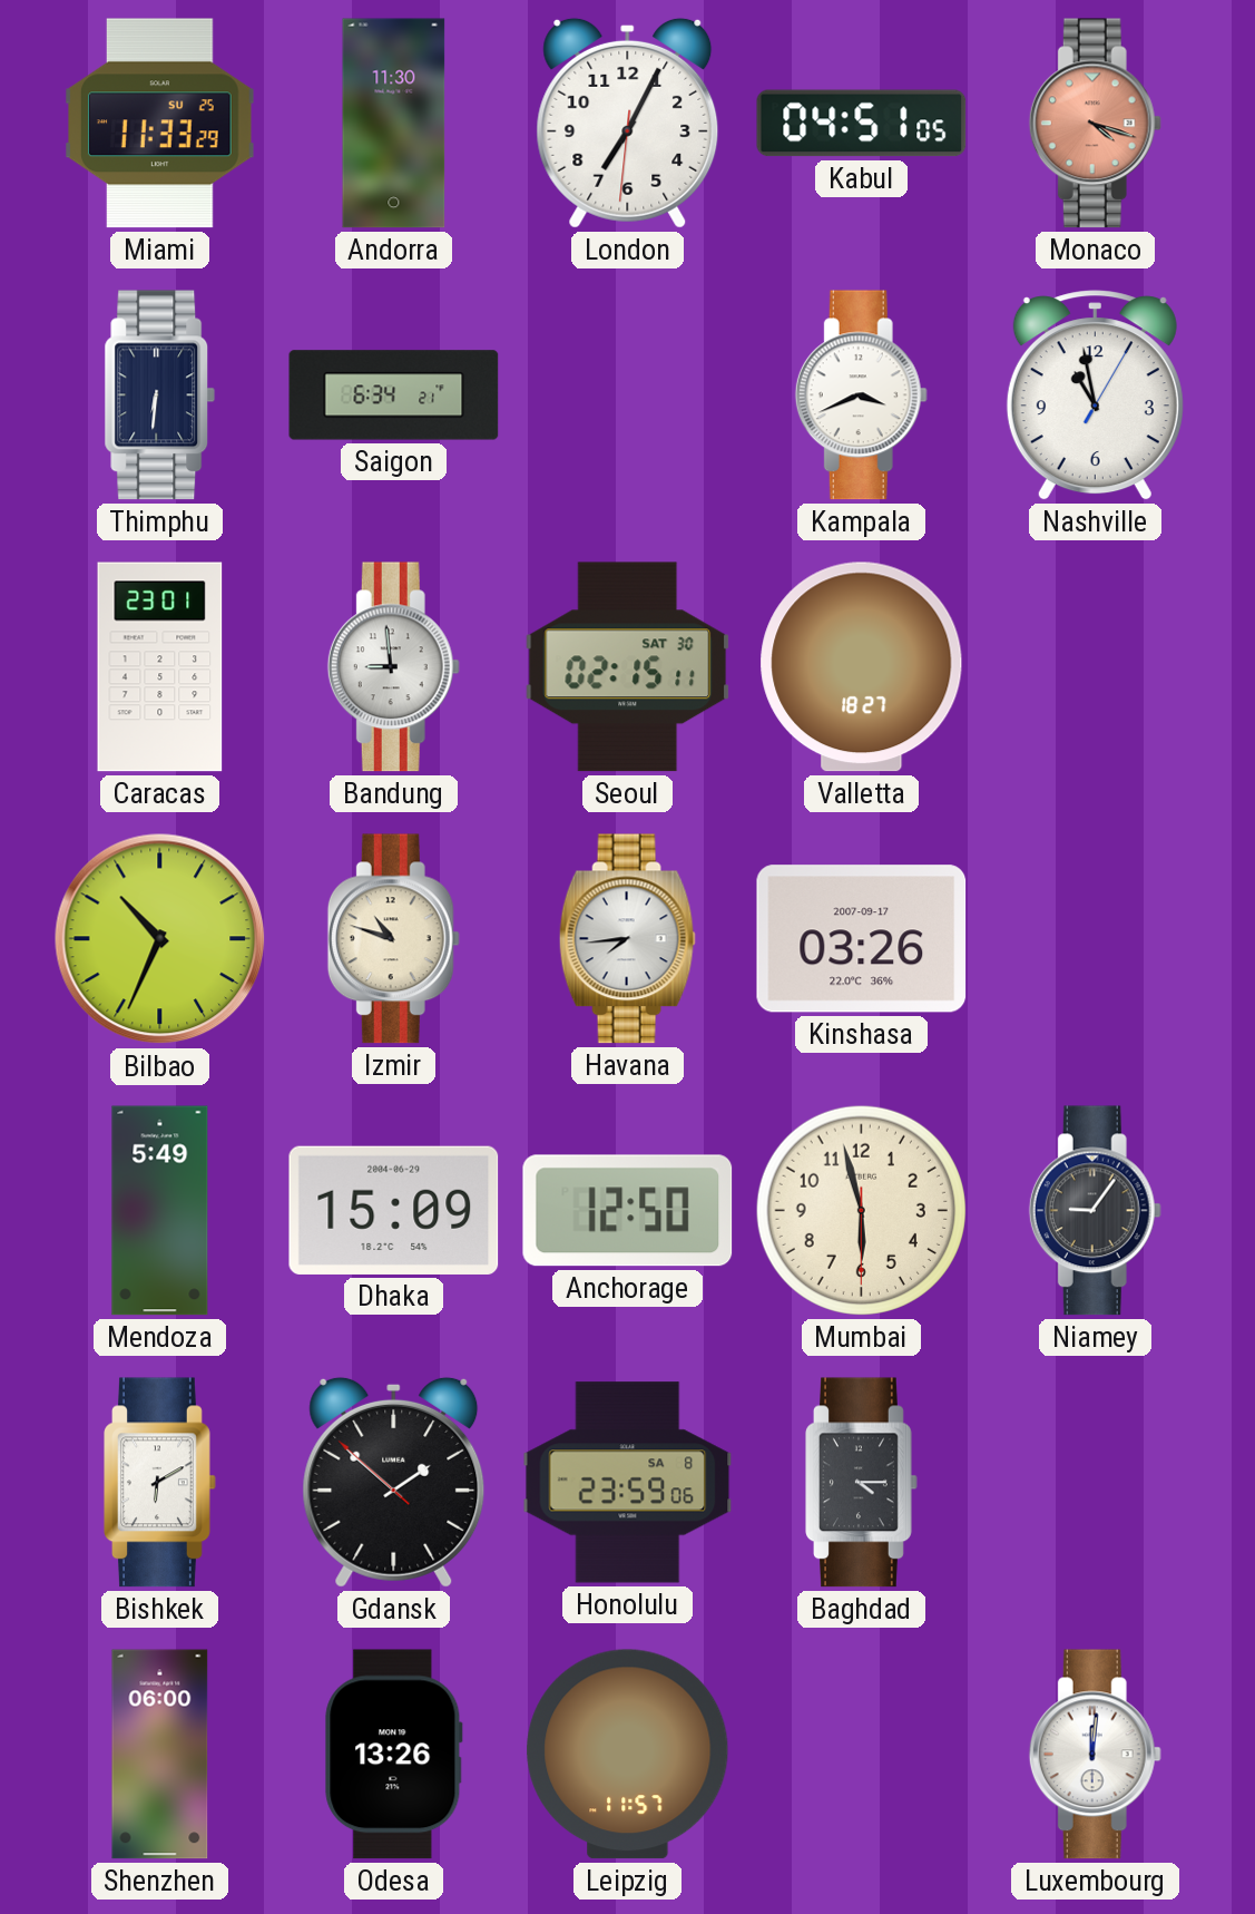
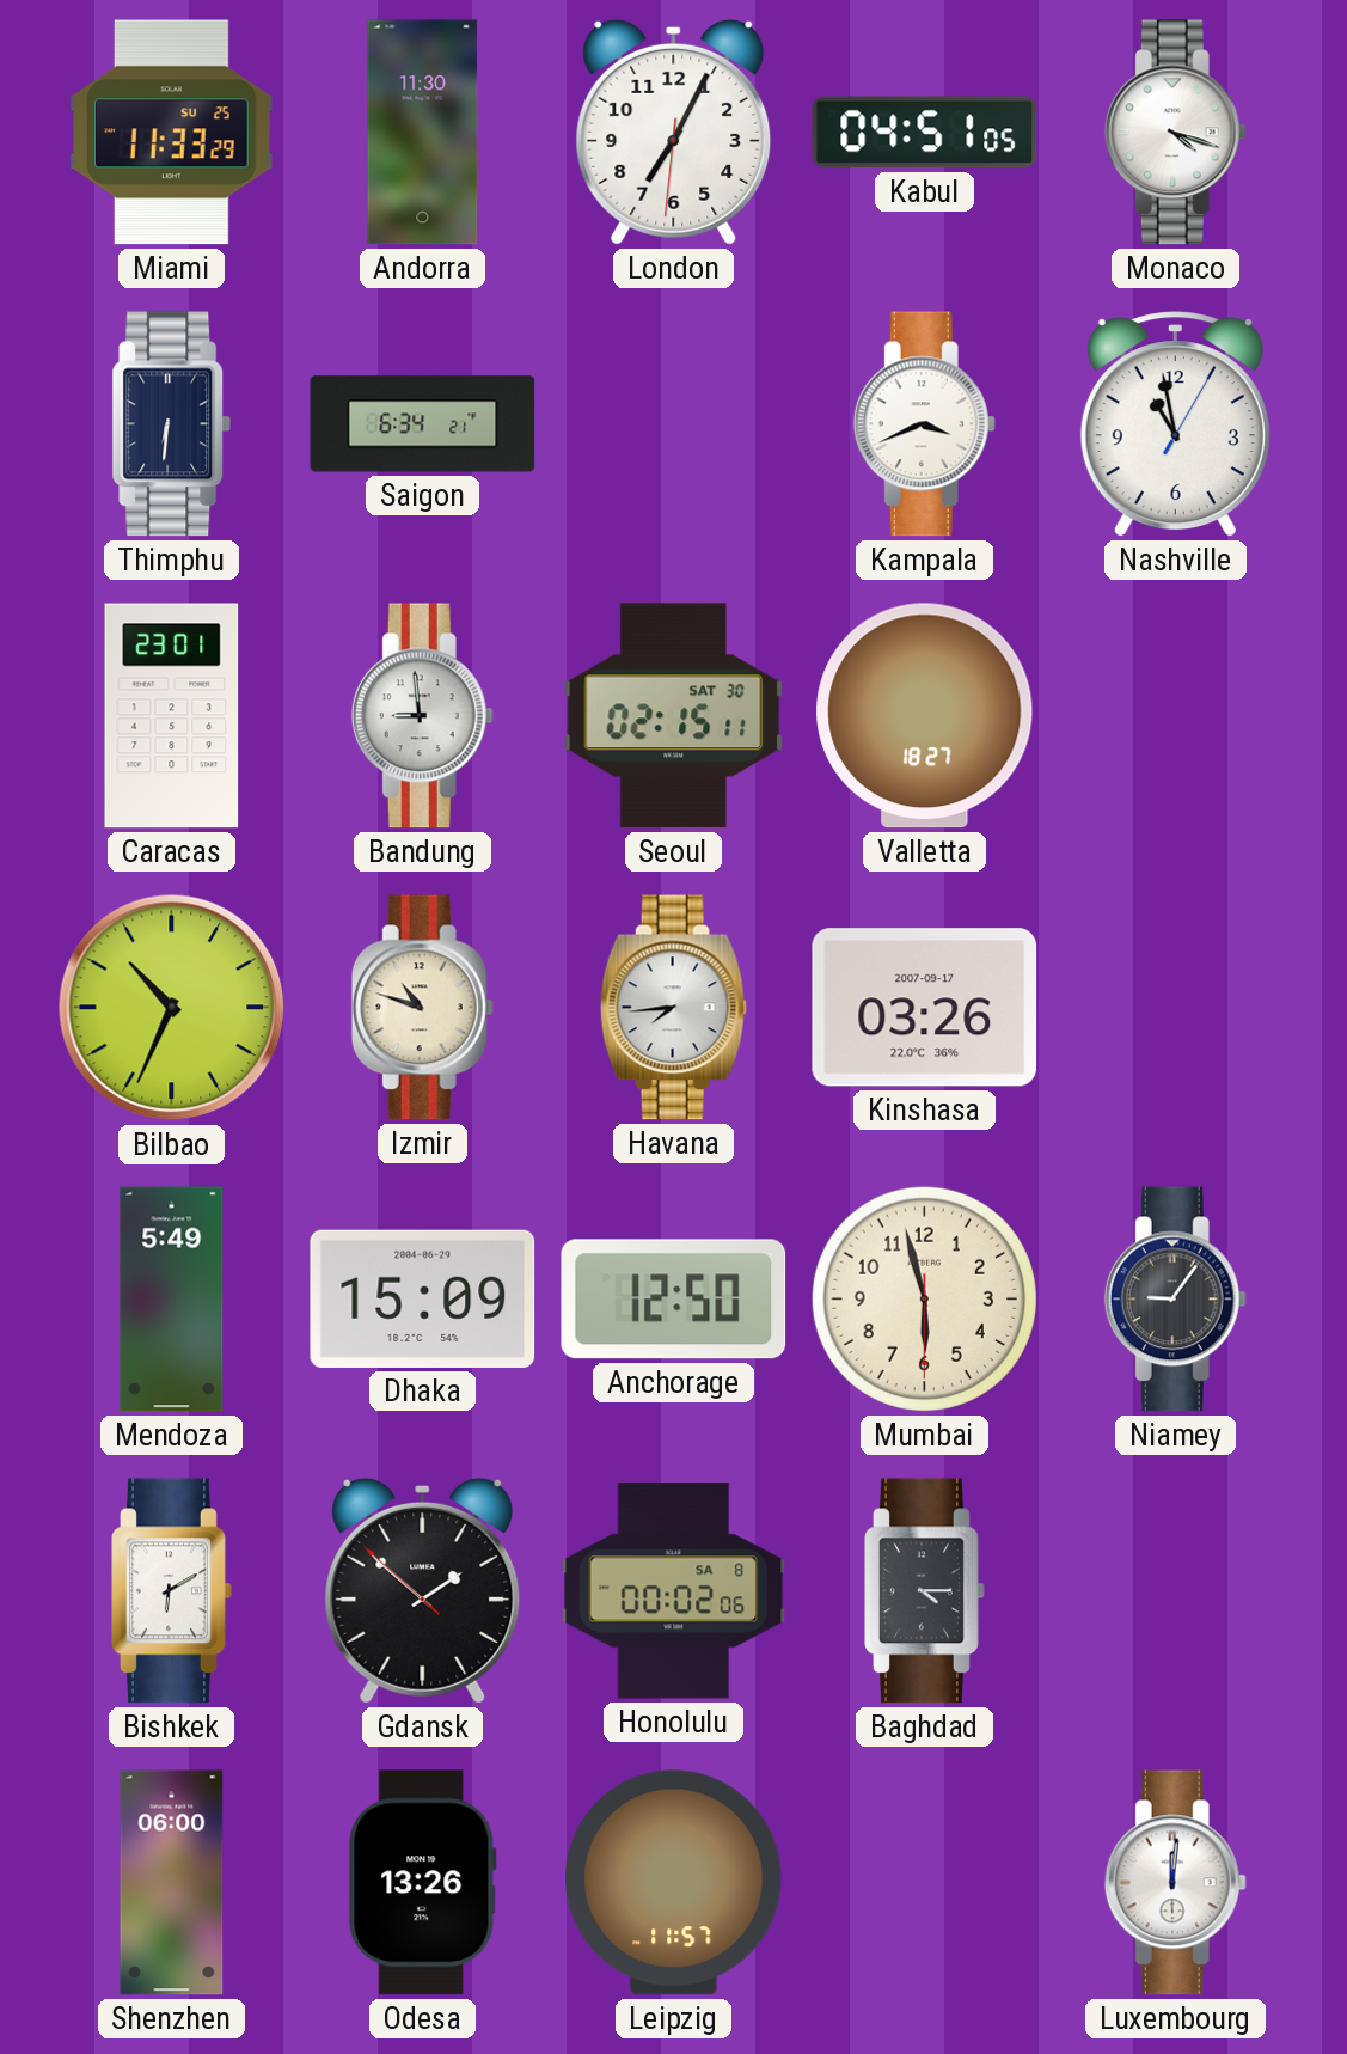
Monaco dial: salmon -> white (1175, 133)
Honolulu: 23:59 -> 00:02 (674, 1591)
